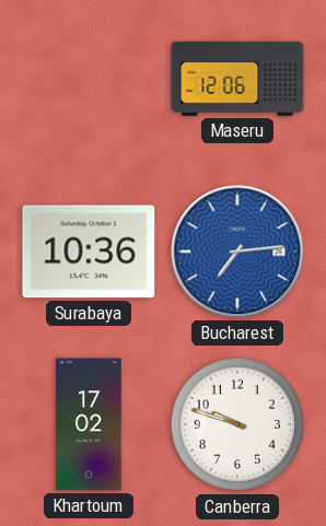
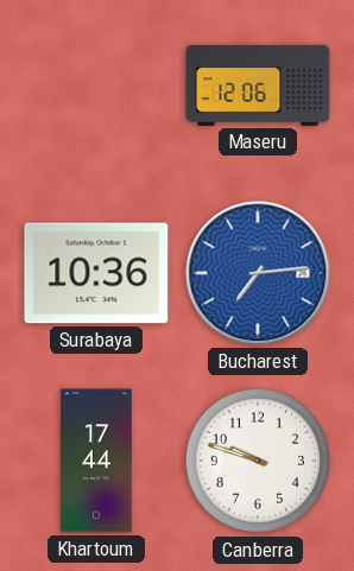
Khartoum: 17:02 -> 17:44 (96, 461)
